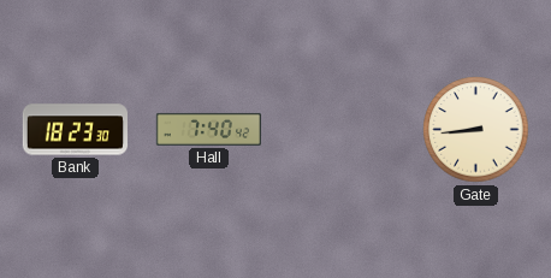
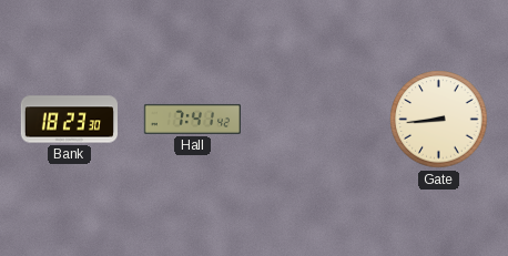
Hall: 7:40 -> 7:41 (192, 119)
